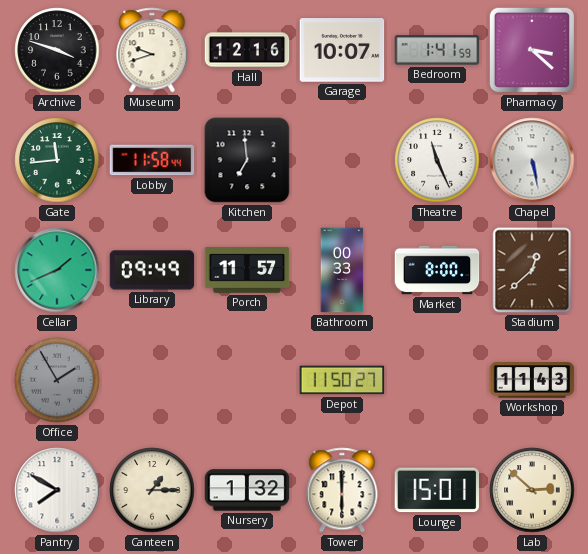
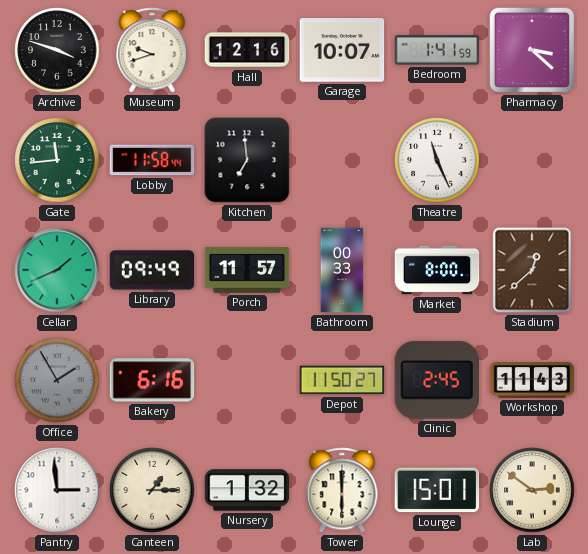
Chapel: 5:28 -> none (532, 160)
Bakery: none -> 6:16 (152, 380)
Clinic: none -> 2:45 (436, 380)
Pantry: 7:50 -> 2:59 (57, 490)
Lab: 2:52 -> 2:51 (532, 490)
